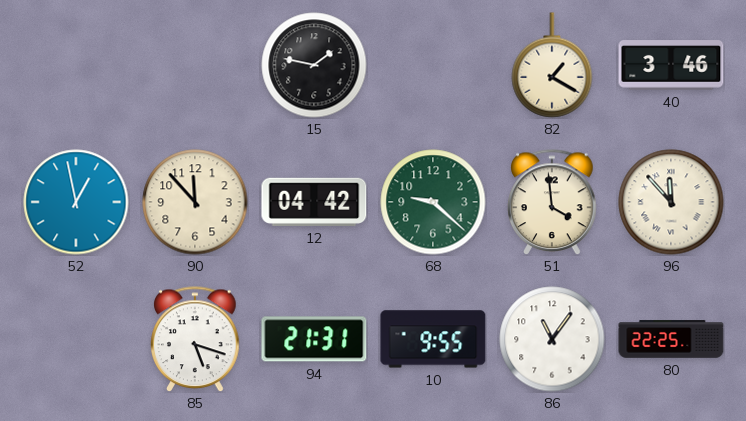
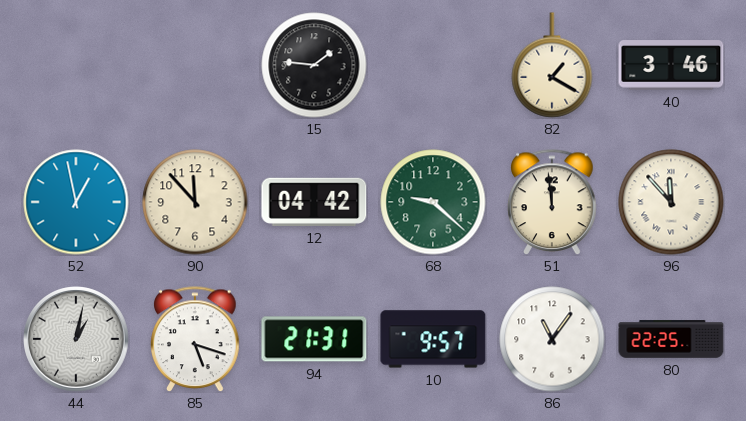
15: 1:47 -> 1:46 (314, 65)
51: 3:59 -> 11:59 (552, 202)
44: none -> 1:02 (76, 339)
10: 9:55 -> 9:57 (433, 339)
